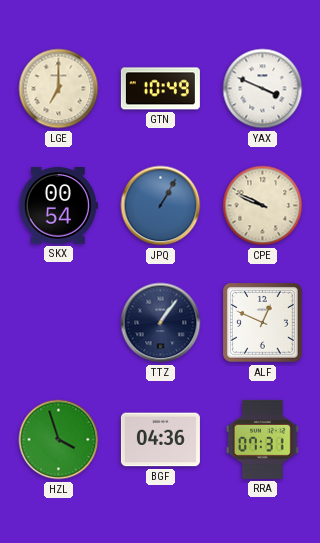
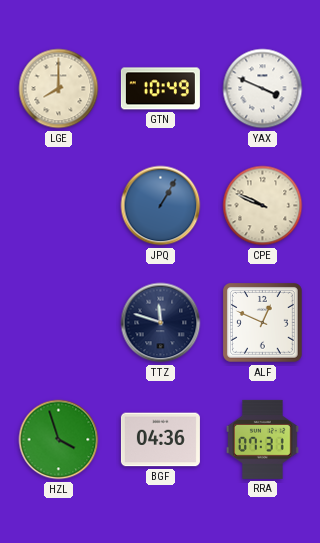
LGE: 7:00 -> 8:00 (59, 89)
SKX: 00:54 -> none (58, 206)
TTZ: 1:06 -> 11:48 (161, 323)
